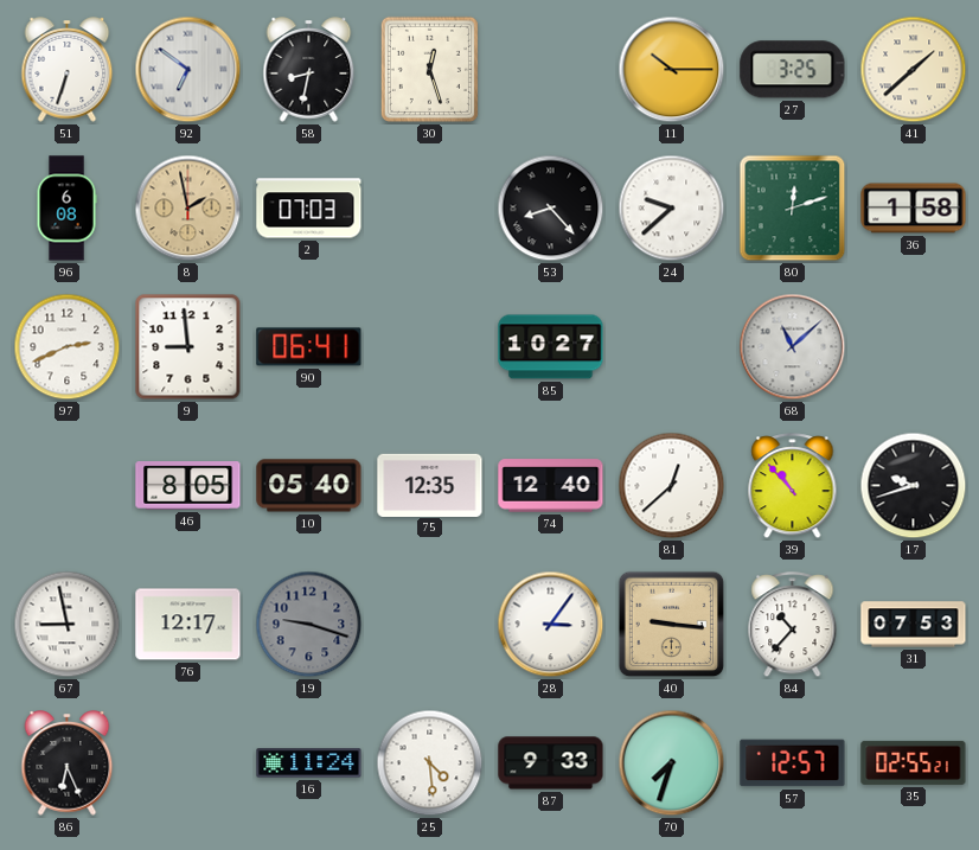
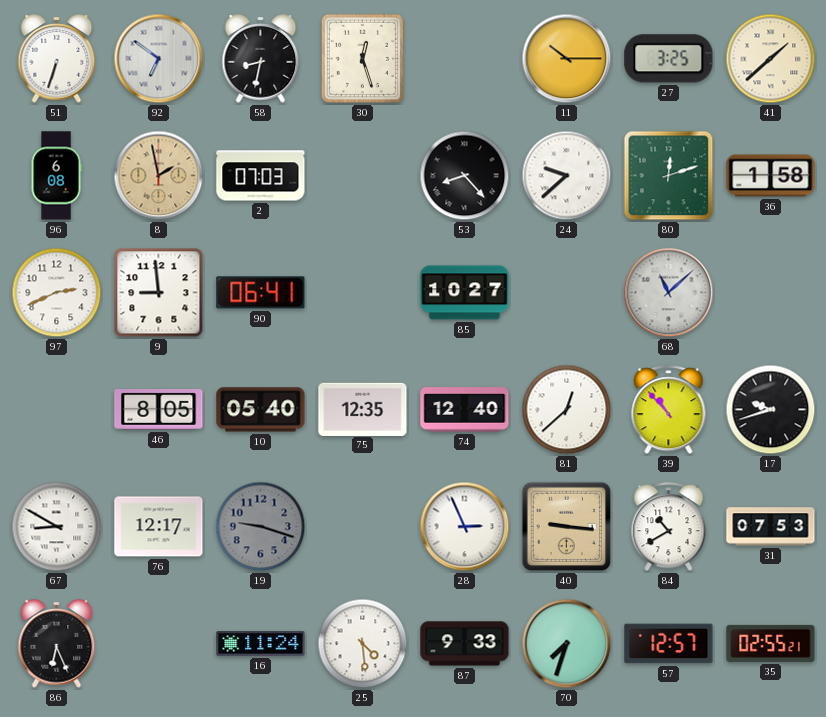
67: 8:58 -> 8:50 (57, 527)
28: 3:06 -> 2:56 (465, 527)
84: 10:37 -> 10:40 (669, 527)
